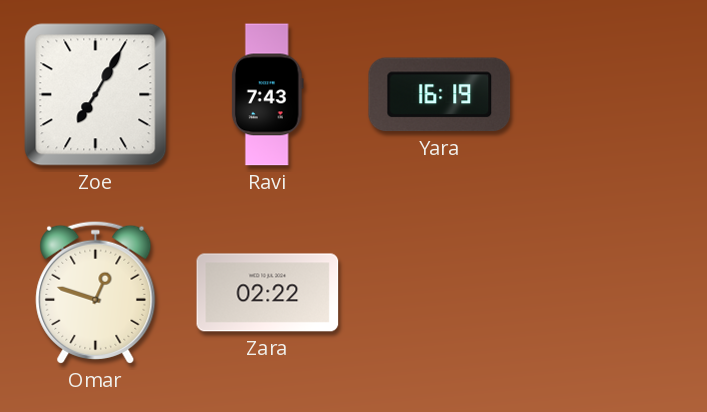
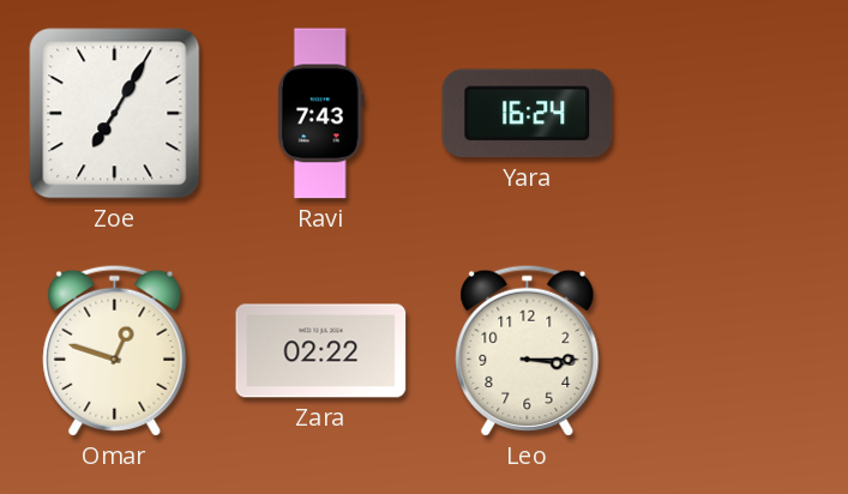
Yara: 16:19 -> 16:24 (528, 114)
Leo: none -> 3:15 (528, 350)
